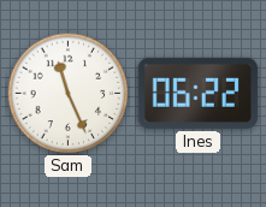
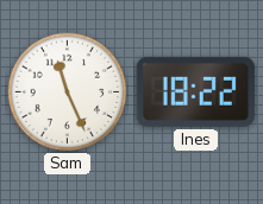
Ines: 06:22 -> 18:22 (195, 91)
